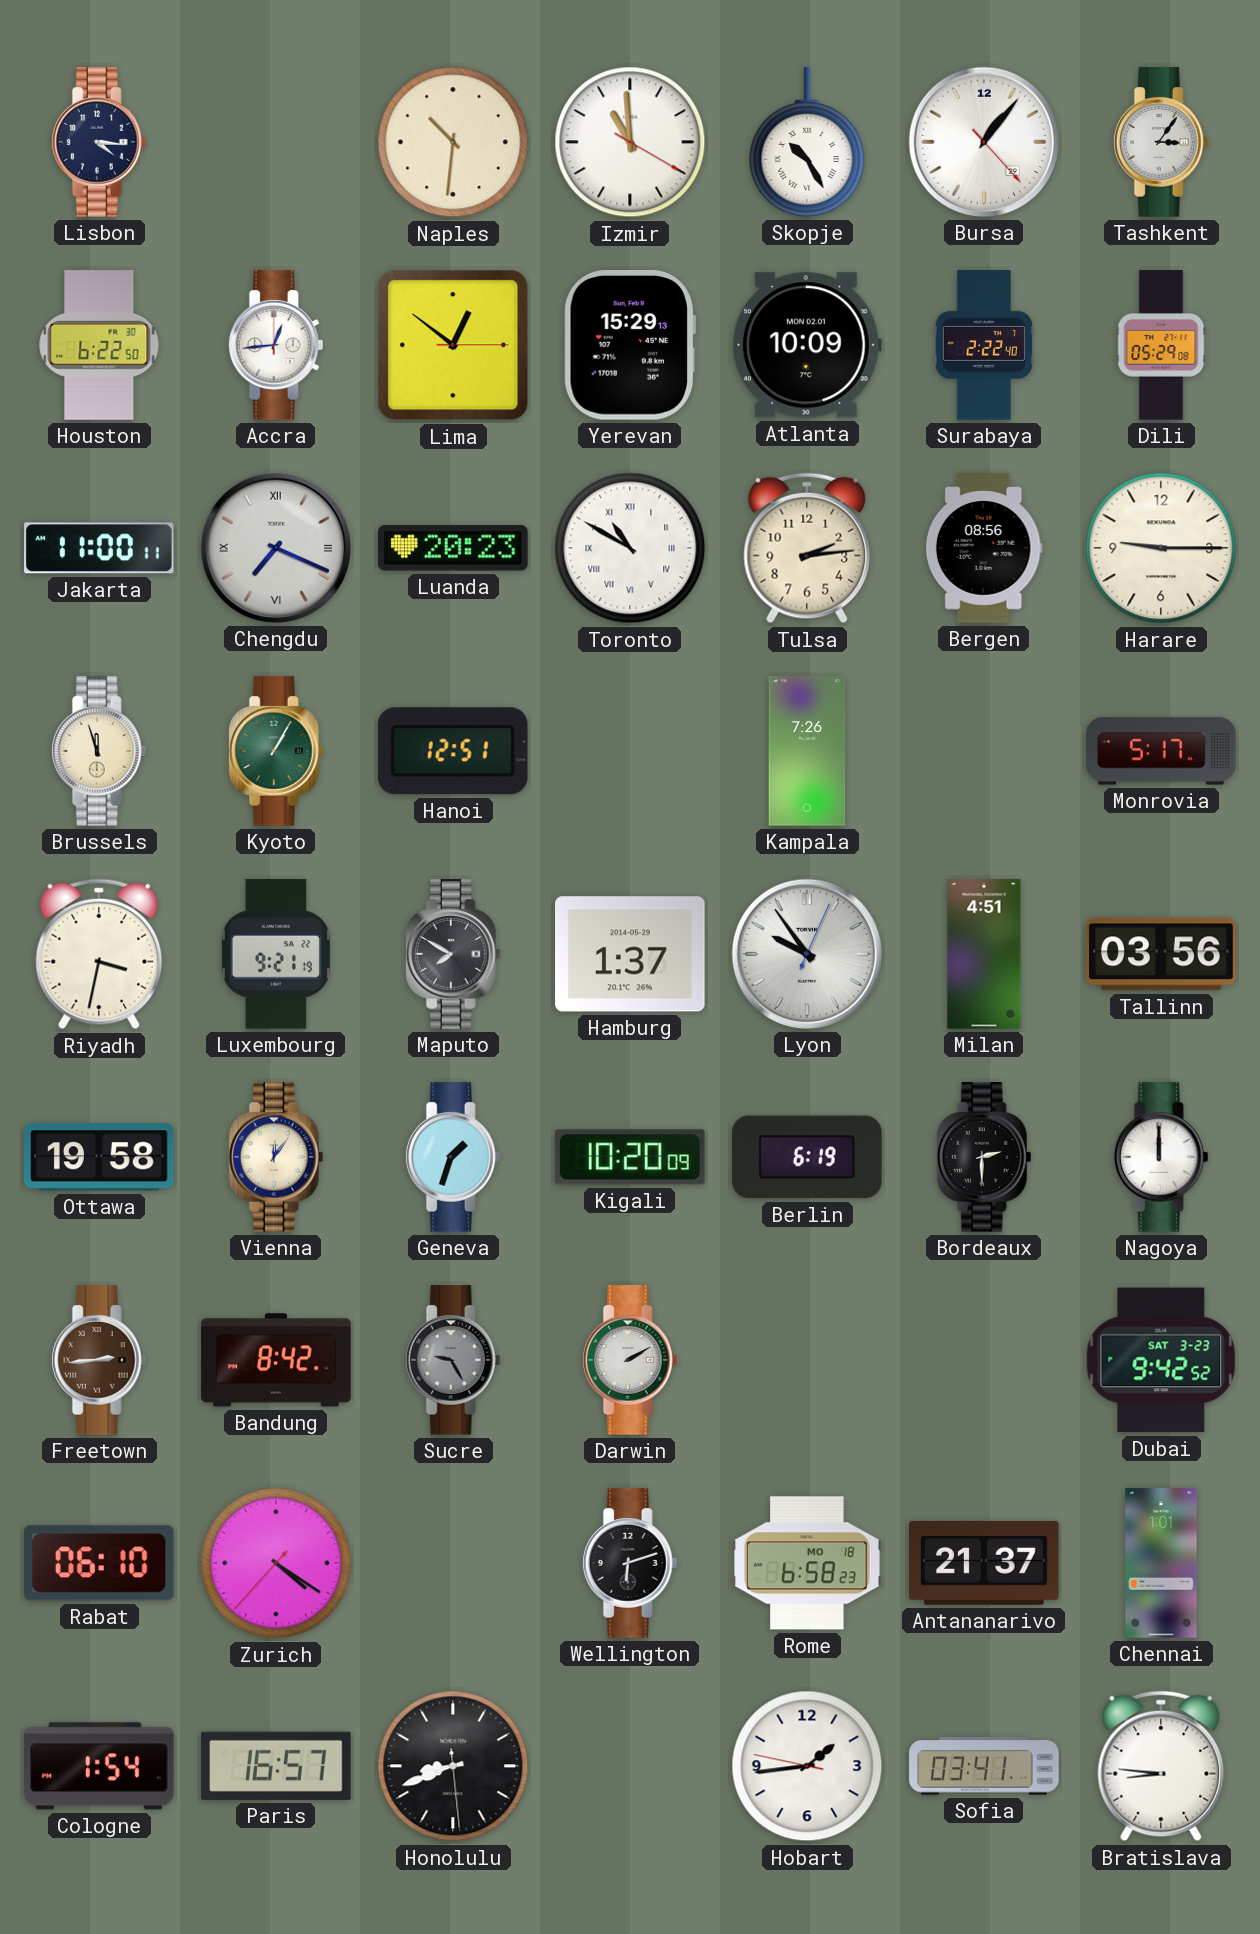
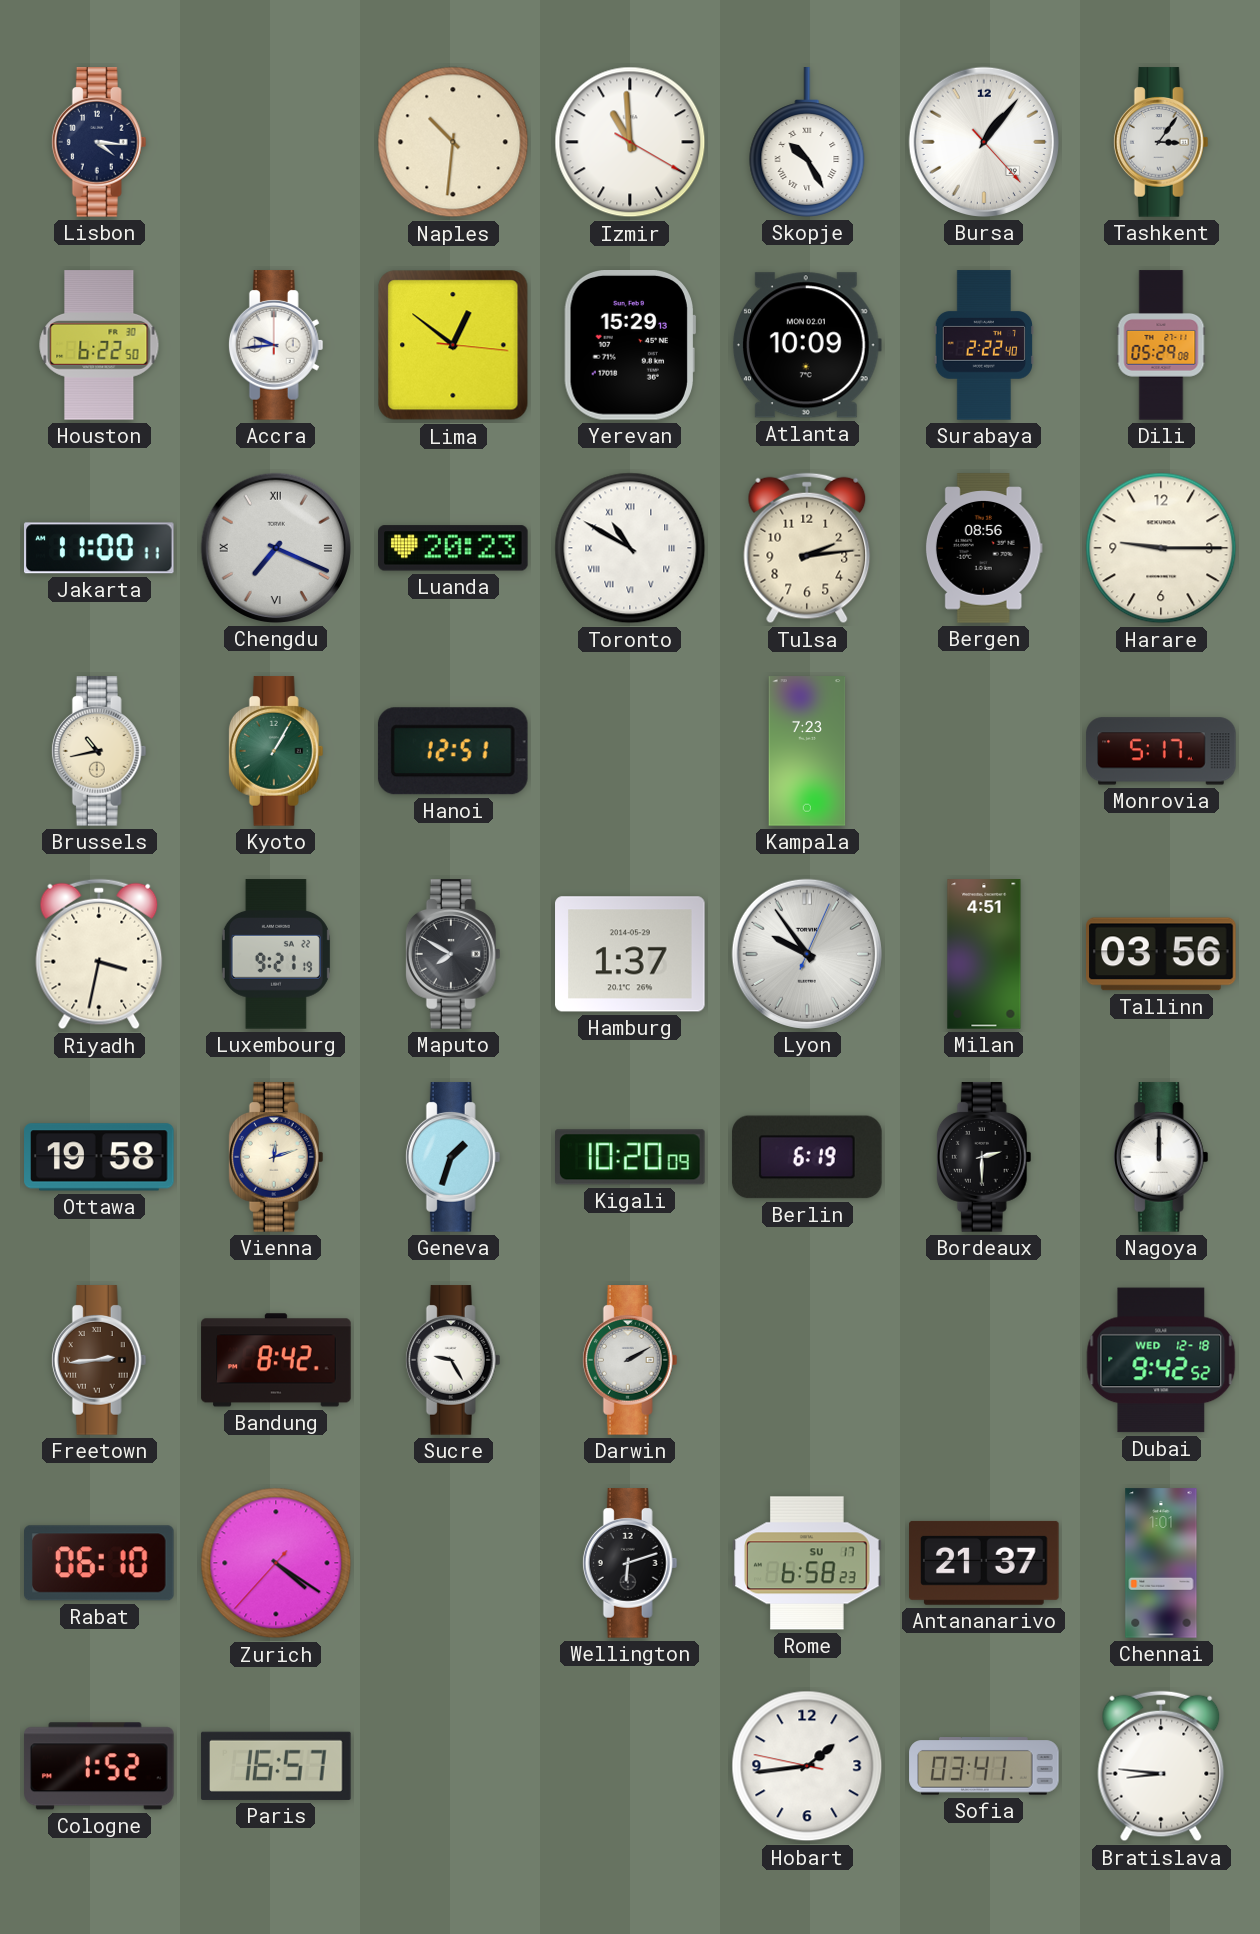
Accra: 12:44 -> 9:44 (276, 345)
Lima: 12:51:15 -> 12:51:16 (453, 345)
Brussels: 11:57 -> 10:43 (99, 751)
Kampala: 7:26 -> 7:23 (807, 751)
Vienna: 12:06 -> 12:12 (276, 1157)
Sucre dial: grey -> white (453, 1360)
Dubai date: SAT 3-23 -> WED 12-18 (1161, 1360)
Rome date: MO 18 -> SU 17 (807, 1563)
Cologne: 1:54 -> 1:52 (99, 1766)
Honolulu: 8:41 -> none (453, 1766)
